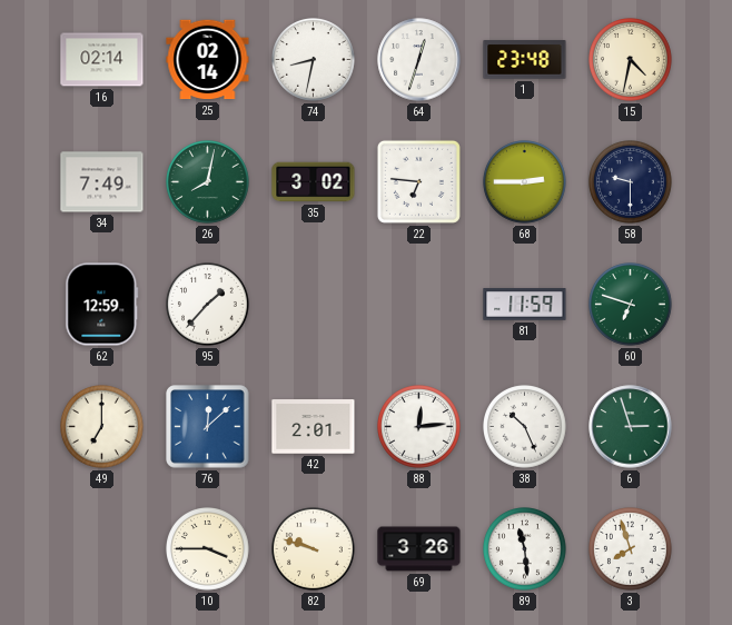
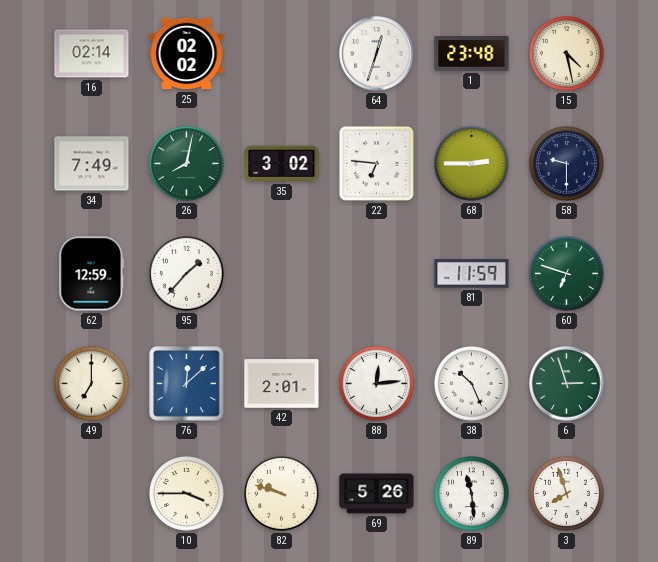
25: 02:14 -> 02:02 (187, 54)
74: 8:32 -> none (314, 60)
15: 4:32 -> 4:28 (567, 54)
69: 3:26 -> 5:26 (377, 494)
